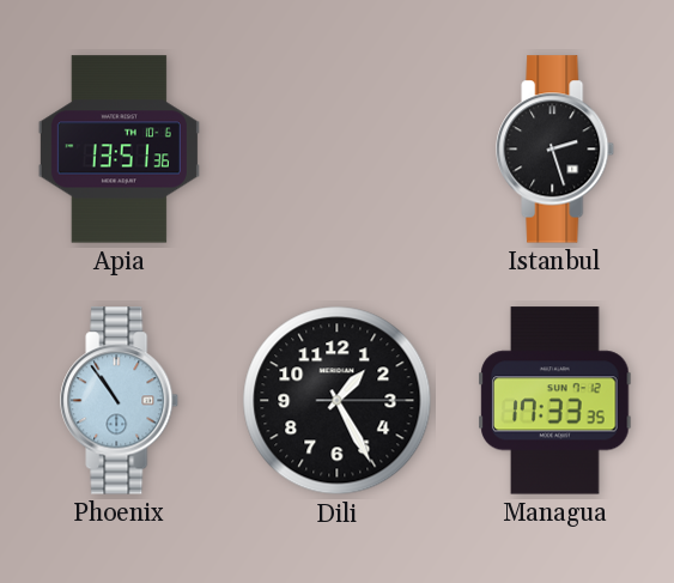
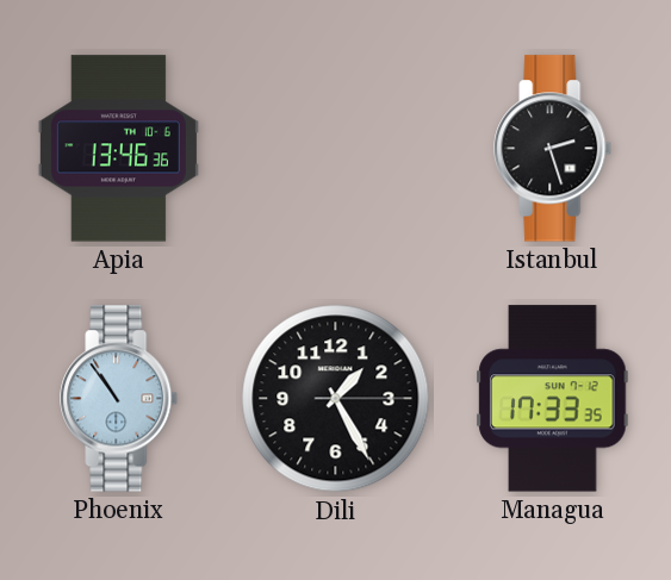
Apia: 13:51 -> 13:46 (118, 149)
